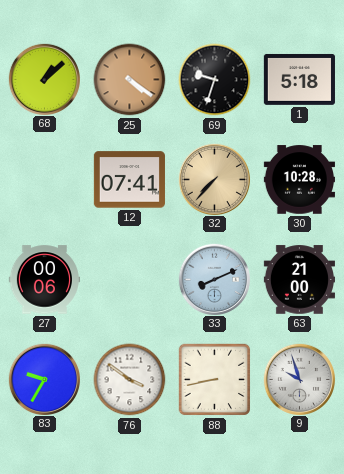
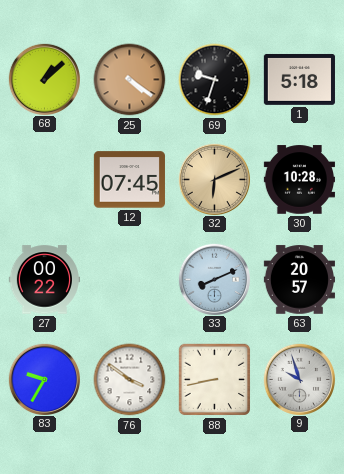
12: 07:41 -> 07:45 (129, 180)
32: 7:37 -> 6:11 (214, 179)
27: 00:06 -> 00:22 (44, 280)
63: 21:00 -> 20:57 (299, 280)
